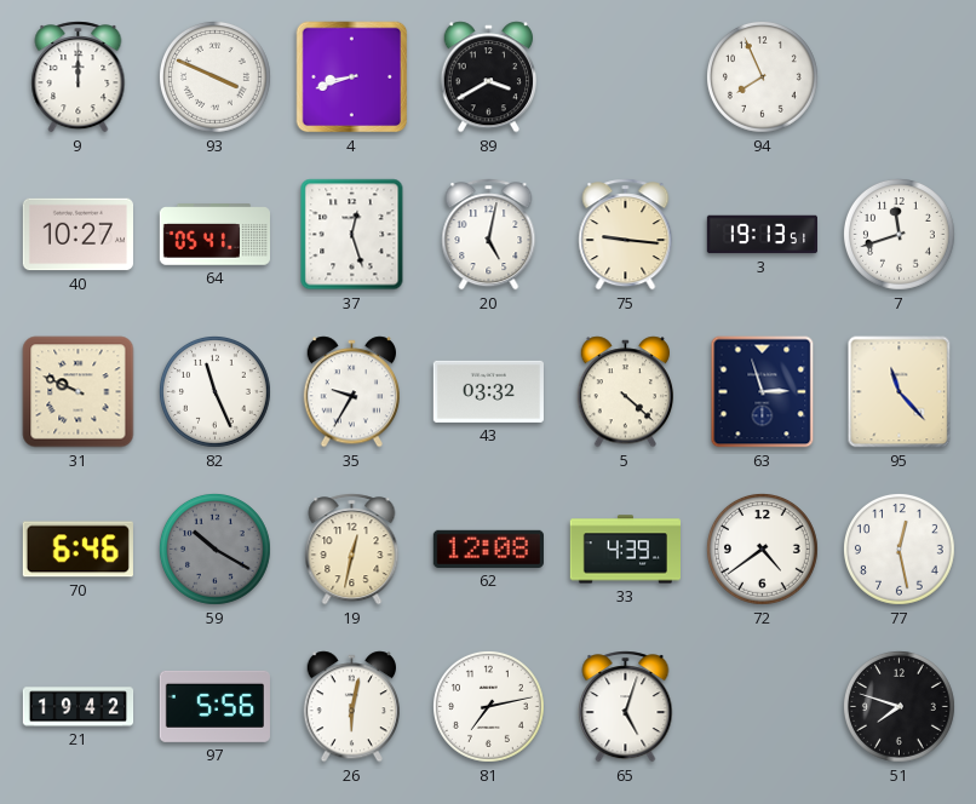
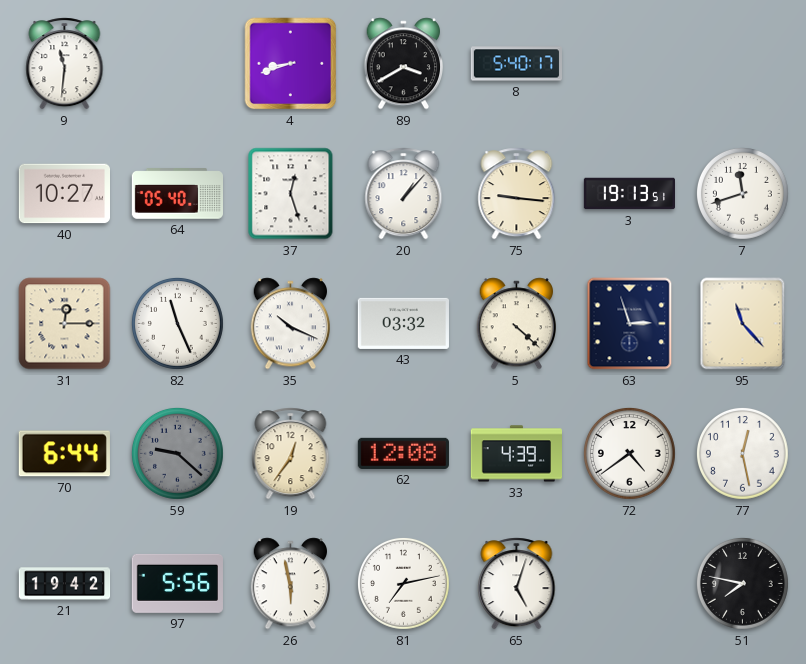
9: 12:00 -> 11:31 (65, 64)
93: 3:49 -> none (214, 76)
8: none -> 5:40 (516, 64)
94: 7:56 -> none (762, 76)
64: 05:41 -> 05:40 (177, 194)
20: 5:02 -> 1:07 (404, 194)
31: 9:49 -> 12:15 (65, 324)
35: 9:35 -> 10:19 (291, 324)
70: 6:46 -> 6:44 (64, 454)
59: 10:20 -> 9:22 (177, 453)
19: 12:32 -> 12:36 (291, 454)
26: 6:02 -> 5:58 (291, 584)
51: 7:48 -> 7:47 (742, 583)
